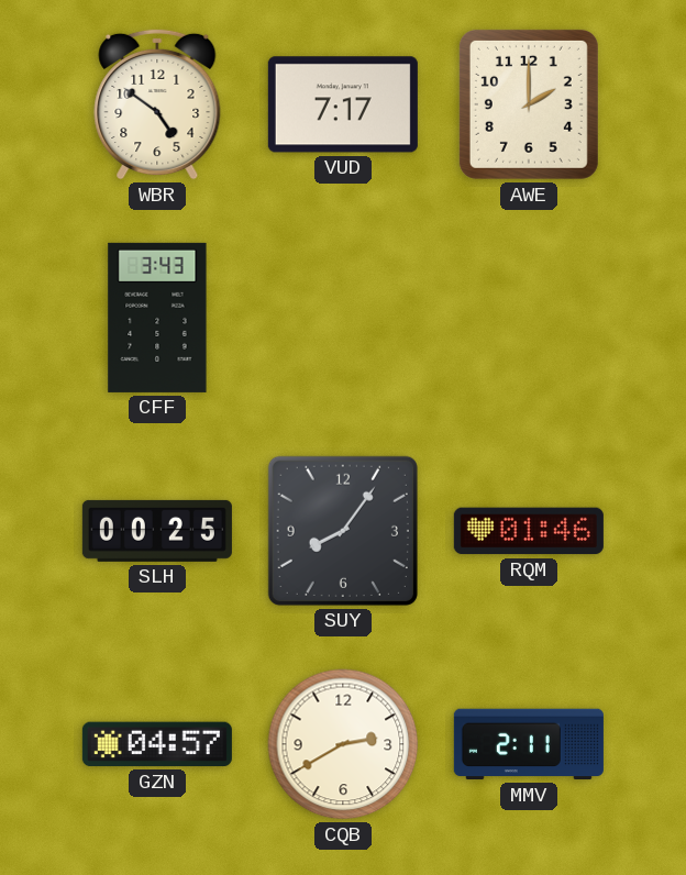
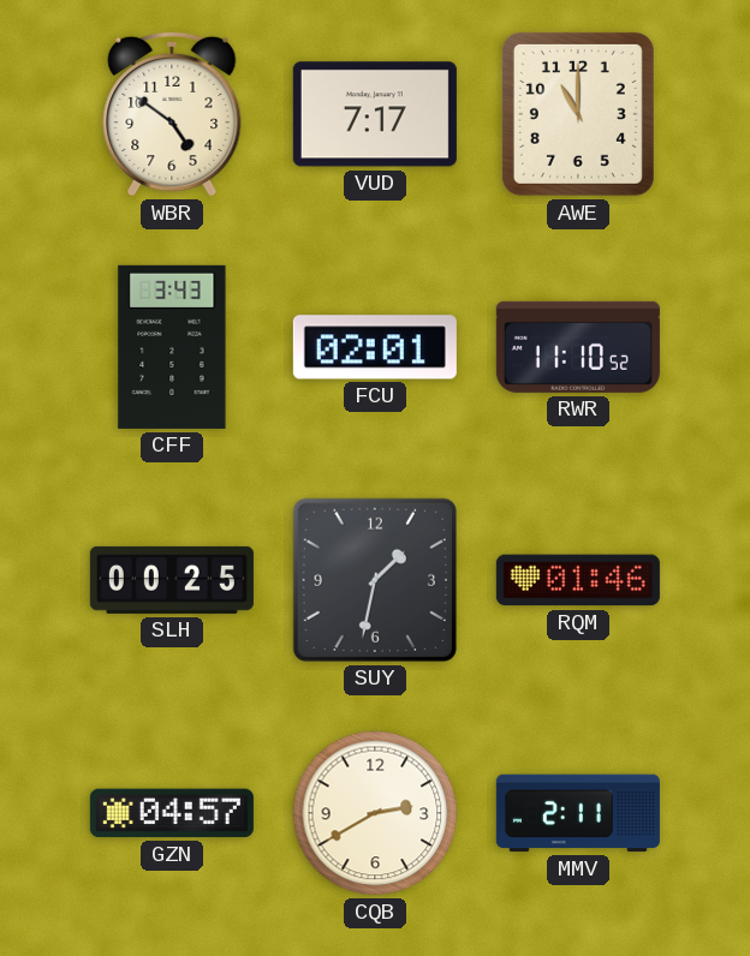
AWE: 2:00 -> 11:00 (578, 114)
FCU: none -> 02:01 (375, 347)
RWR: none -> 11:10 (578, 347)
SUY: 8:06 -> 1:32 (375, 580)
